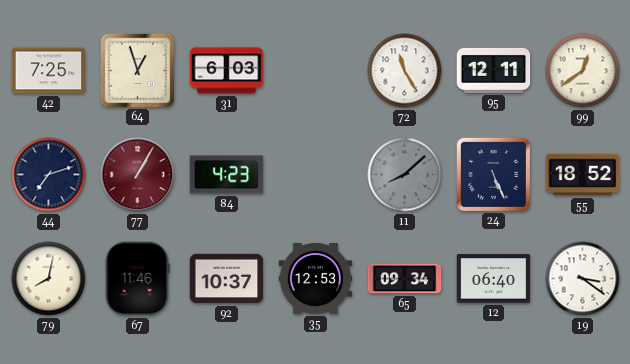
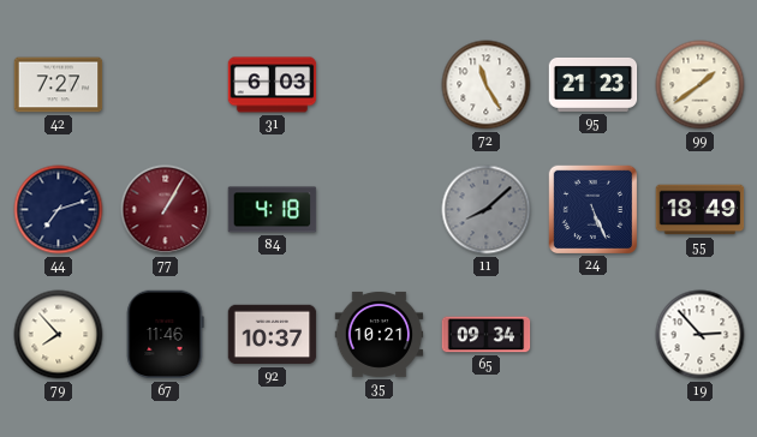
42: 7:25 -> 7:27 (59, 85)
64: 12:57 -> none (137, 70)
95: 12:11 -> 21:23 (594, 84)
99: 12:39 -> 1:39 (701, 85)
84: 4:23 -> 4:18 (273, 210)
55: 18:52 -> 18:49 (701, 210)
79: 8:02 -> 7:53 (59, 335)
35: 12:53 -> 10:21 (380, 334)
12: 06:40 -> none (494, 279)
19: 3:21 -> 2:53 (701, 335)
